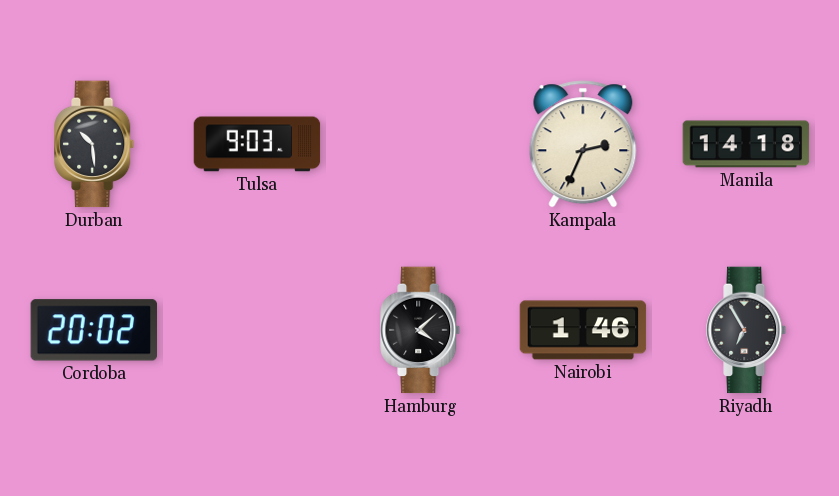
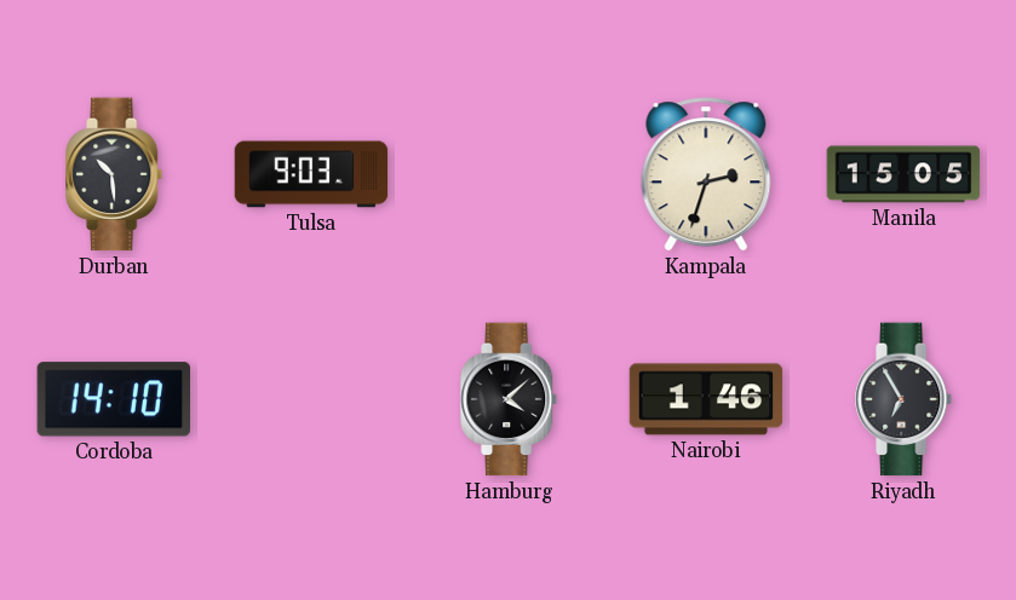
Kampala: 2:34 -> 2:33 (706, 174)
Manila: 14:18 -> 15:05 (903, 174)
Cordoba: 20:02 -> 14:10 (113, 399)
